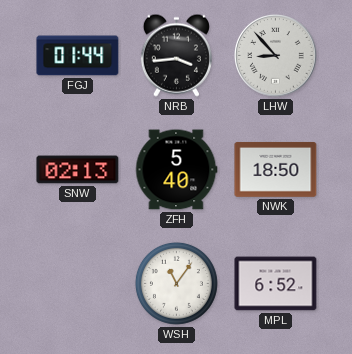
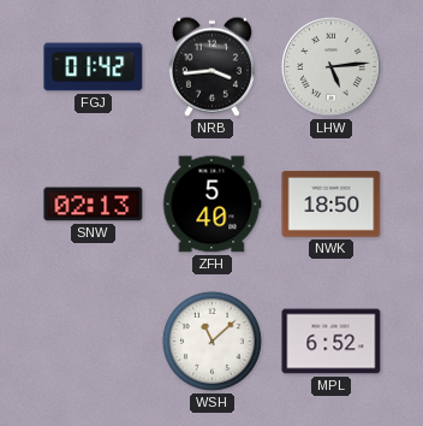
FGJ: 01:44 -> 01:42 (94, 67)
LHW: 8:53 -> 5:14 (332, 67)
WSH: 11:06 -> 11:08 (211, 341)
